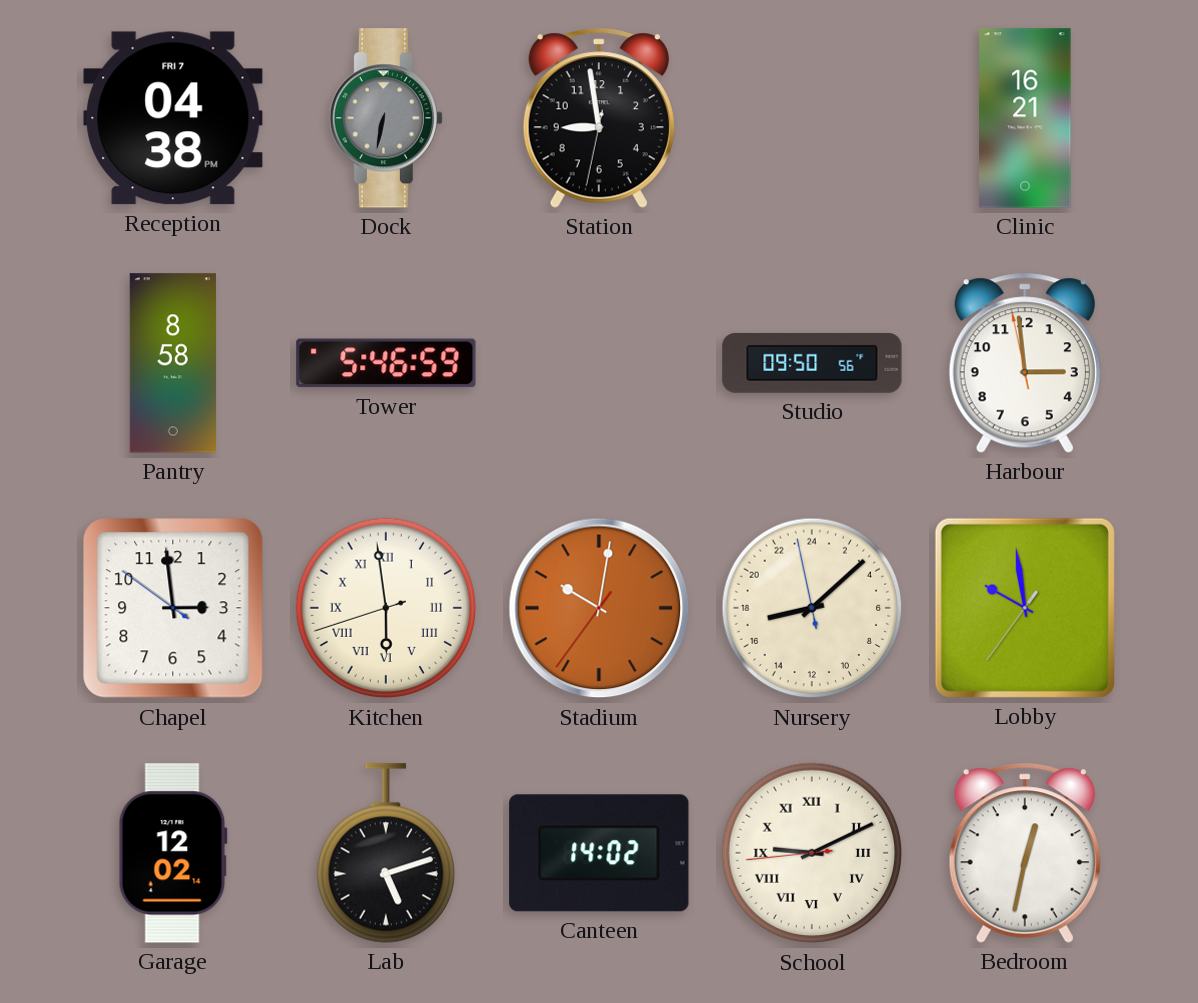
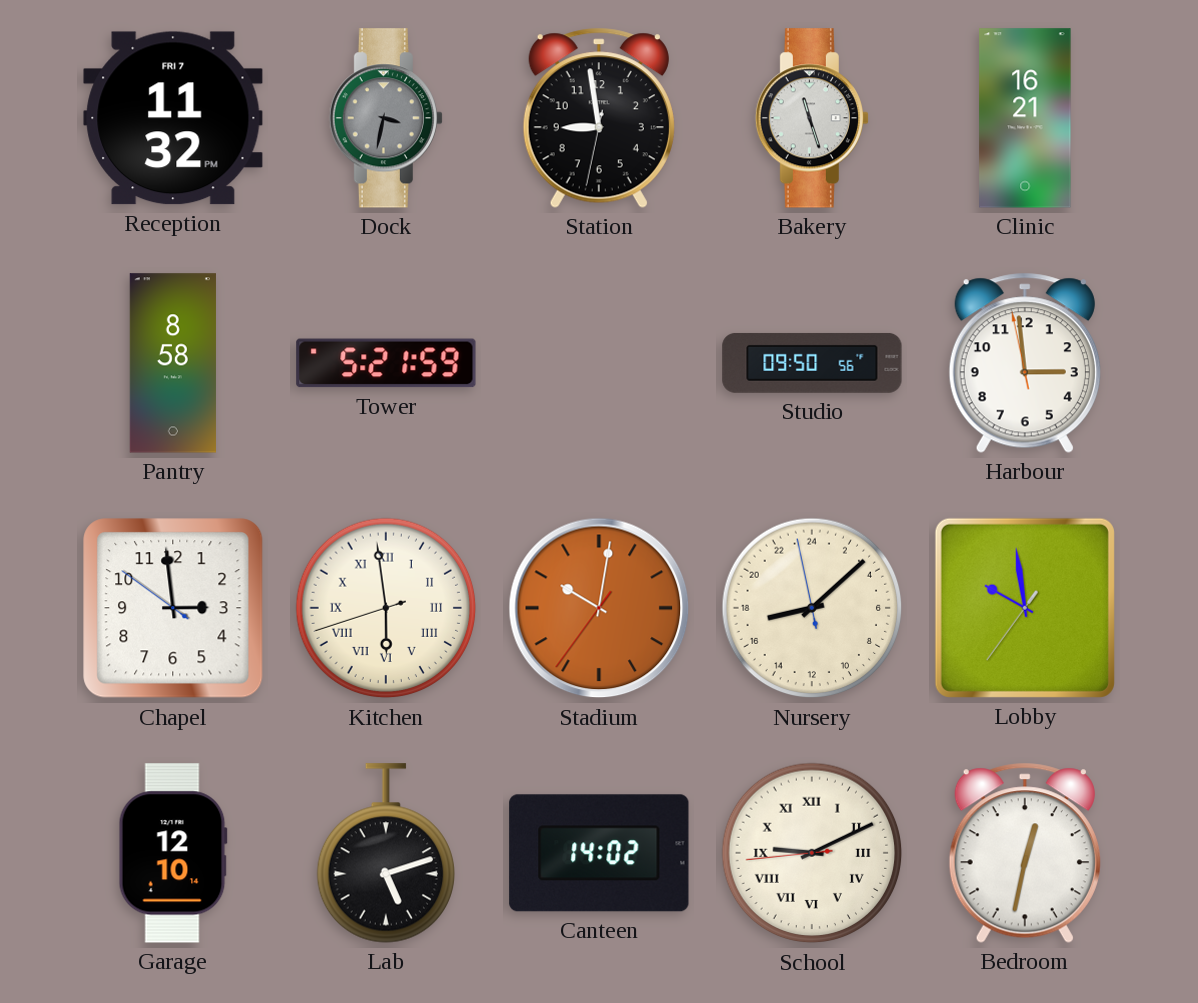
Reception: 04:38 -> 11:32 (173, 118)
Dock: 6:32 -> 3:32 (386, 118)
Bakery: none -> 11:27 (812, 118)
Tower: 5:46 -> 5:21 (386, 363)
Garage: 12:02 -> 12:10 (173, 853)
